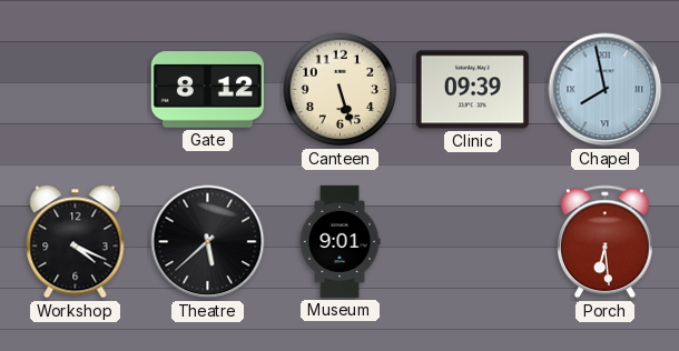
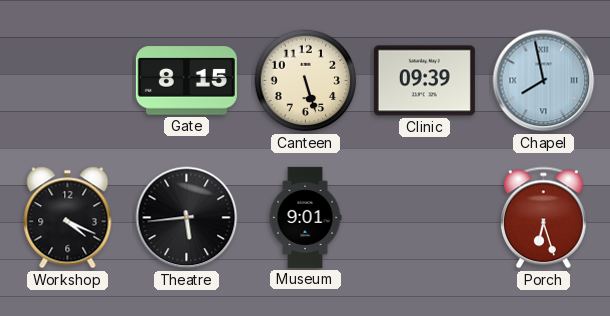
Gate: 8:12 -> 8:15 (186, 81)
Theatre: 5:38 -> 5:44 (187, 218)
Porch: 6:29 -> 6:27 (543, 218)
